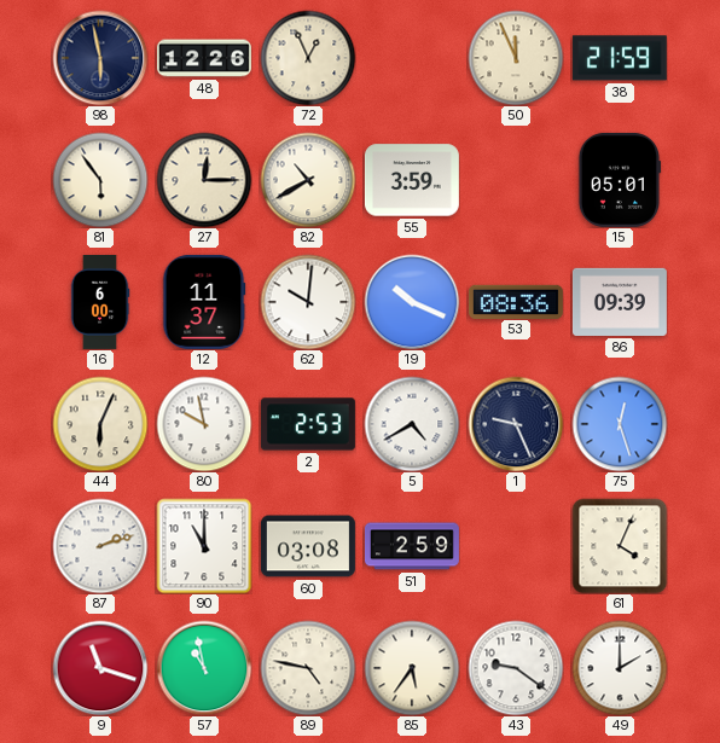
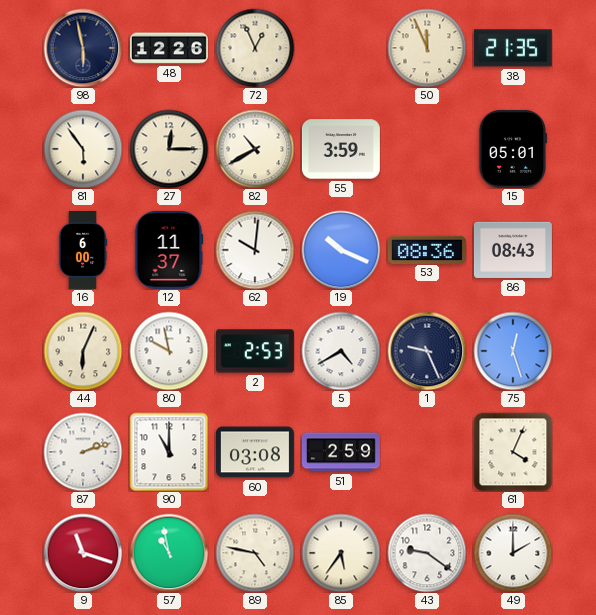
38: 21:59 -> 21:35 (513, 48)
86: 09:39 -> 08:43 (513, 250)
